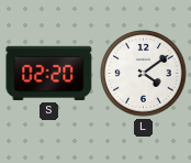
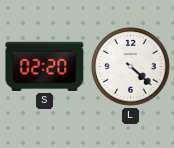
L: 4:09 -> 4:22 (131, 67)
